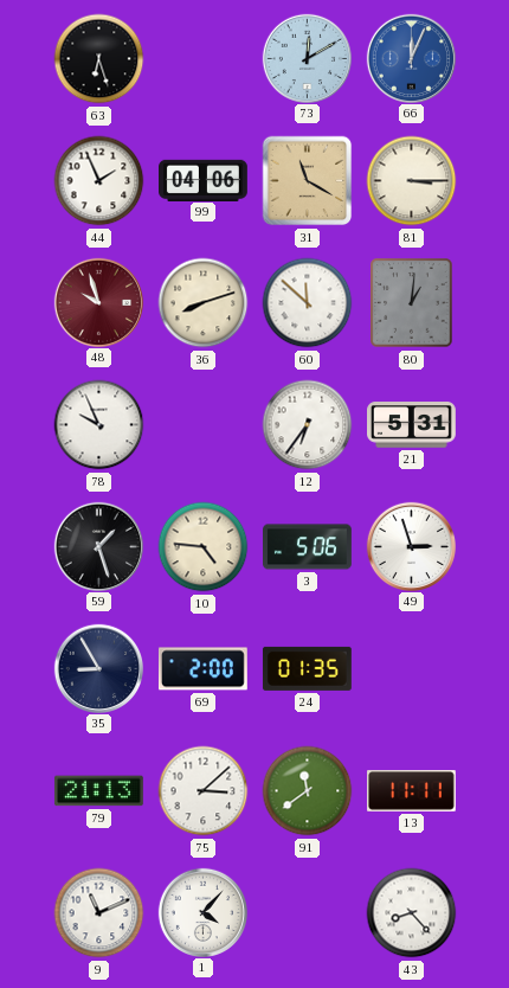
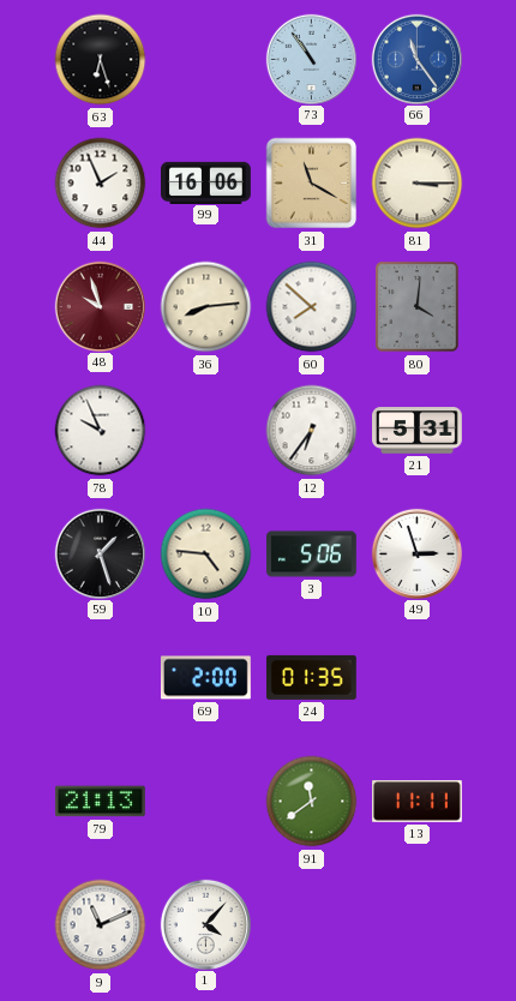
73: 12:10 -> 10:54 (311, 59)
66: 12:04 -> 11:24 (416, 59)
99: 04:06 -> 16:06 (206, 182)
36: 8:12 -> 8:14 (206, 307)
60: 11:52 -> 7:52 (312, 307)
80: 1:01 -> 4:01 (418, 307)
35: 8:55 -> none (98, 668)
75: 3:08 -> none (204, 791)
43: 8:23 -> none (412, 913)
